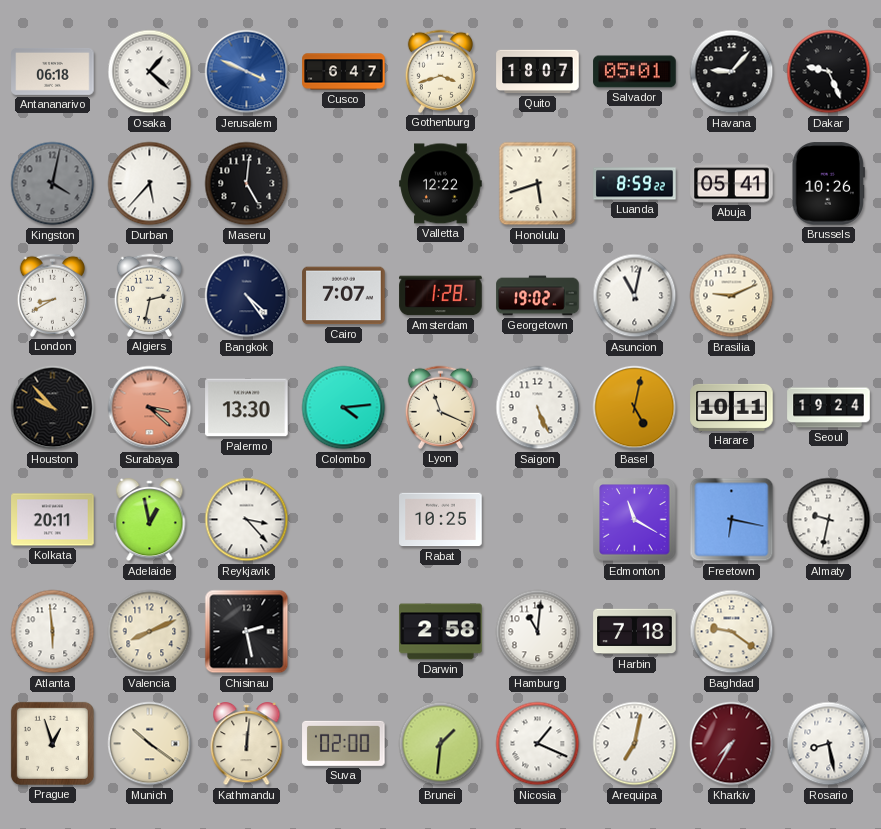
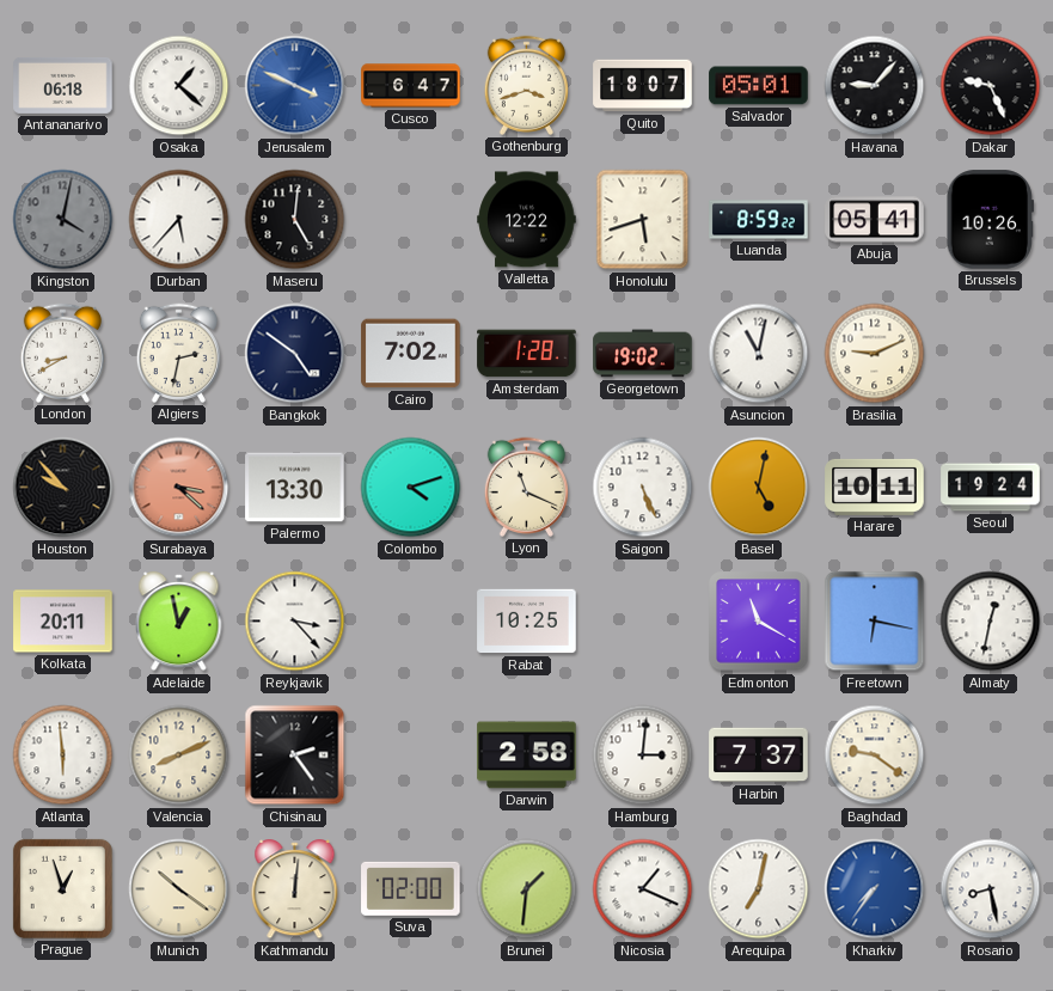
Bangkok: 4:24 -> 4:51 (295, 354)
Cairo: 7:07 -> 7:02 (411, 354)
Colombo: 4:14 -> 4:12 (411, 488)
Almaty: 9:32 -> 12:32 (991, 622)
Chisinau: 2:28 -> 2:24 (295, 756)
Hamburg: 11:01 -> 3:01 (643, 756)
Harbin: 7:18 -> 7:37 (759, 756)
Kharkiv: 7:35 -> 7:36 (875, 889)
Kharkiv dial: burgundy -> blue (875, 889)
